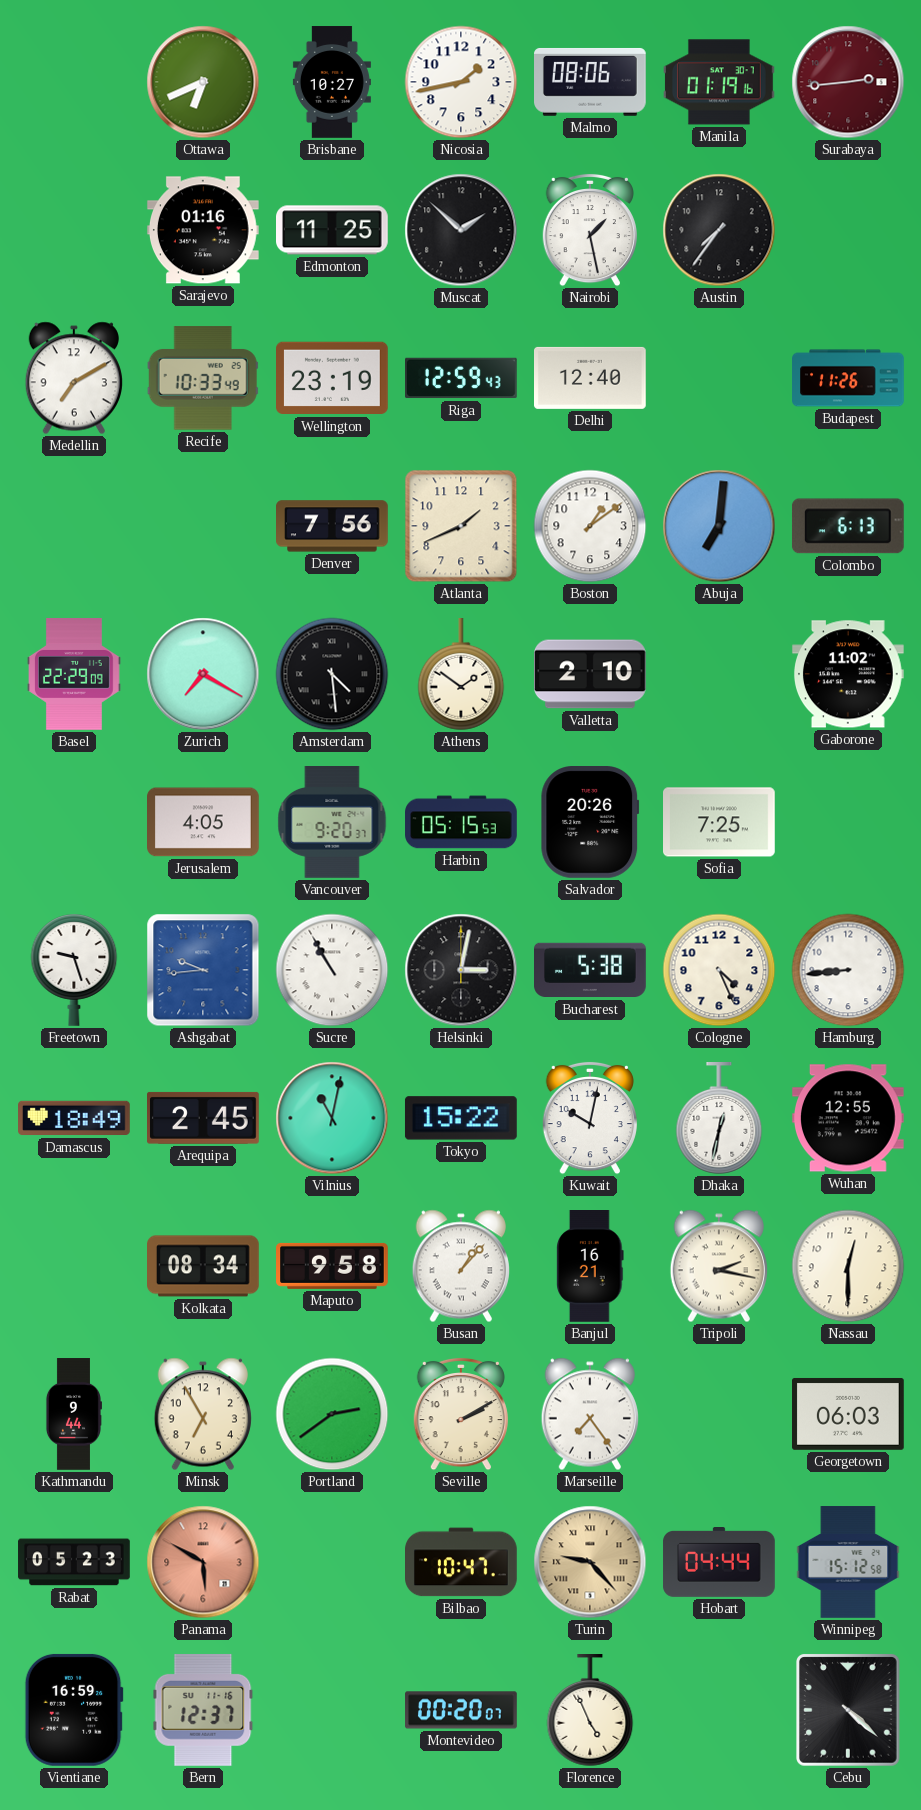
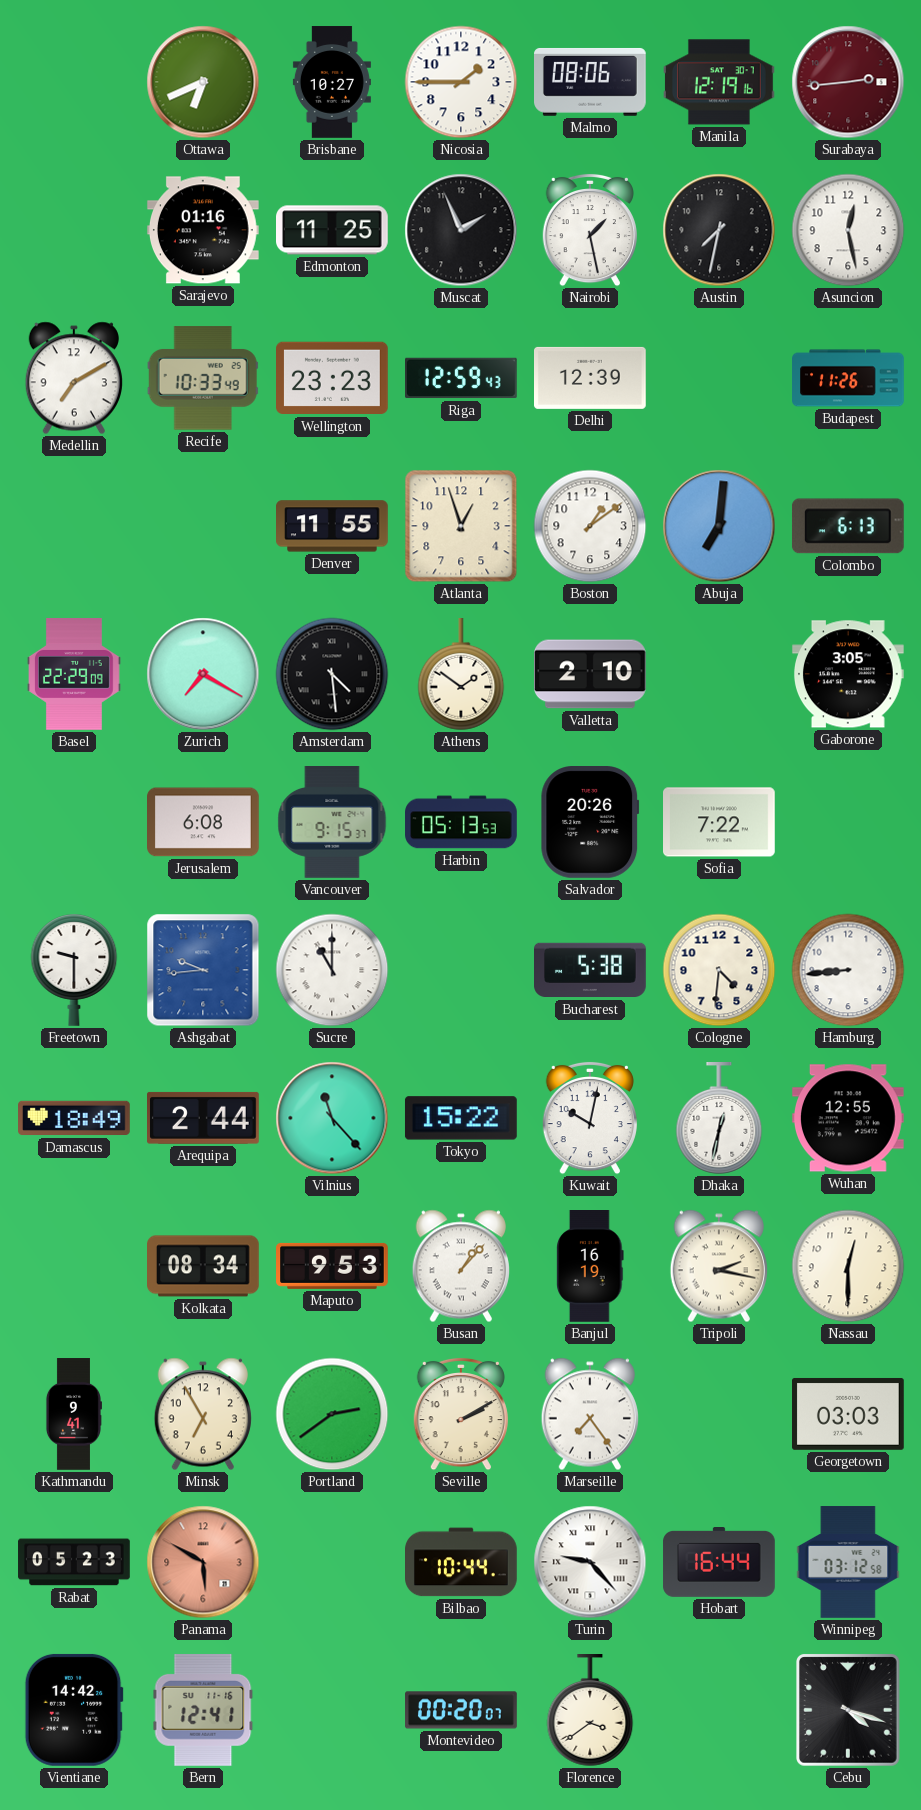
Nicosia: 1:43 -> 1:45 (461, 82)
Manila: 01:19 -> 12:19 (720, 82)
Muscat: 1:52 -> 1:56 (461, 230)
Austin: 7:36 -> 7:32 (719, 230)
Asuncion: none -> 12:28 (848, 230)
Wellington: 23:19 -> 23:23 (333, 378)
Delhi: 12:40 -> 12:39 (591, 378)
Denver: 7:56 -> 11:55 (333, 526)
Atlanta: 1:41 -> 12:57 (461, 526)
Gaborone: 11:02 -> 3:05 (848, 674)
Jerusalem: 4:05 -> 6:08 (204, 822)
Vancouver: 9:20 -> 9:15 (332, 823)
Harbin: 05:15 -> 05:13 (461, 822)
Sofia: 7:25 -> 7:22 (720, 822)
Freetown: 9:27 -> 9:30 (74, 970)
Sucre: 10:55 -> 11:00 (332, 970)
Helsinki: 3:02 -> none (461, 970)
Cologne: 4:26 -> 4:31 (719, 970)
Arequipa: 2:45 -> 2:44 (204, 1118)
Vilnius: 11:02 -> 11:23 (332, 1118)
Maputo: 9:58 -> 9:53 (332, 1266)
Banjul: 16:21 -> 16:19 (590, 1267)
Kathmandu: 9:44 -> 9:41 (73, 1414)
Georgetown: 06:03 -> 03:03 (849, 1414)
Bilbao: 10:47 -> 10:44 (462, 1562)
Turin dial: champagne -> white (590, 1562)
Hobart: 04:44 -> 16:44 (719, 1563)
Winnipeg: 15:12 -> 03:12 (848, 1562)
Vientiane: 16:59 -> 14:42 (74, 1710)
Bern: 12:37 -> 12:41 (203, 1710)
Florence: 4:56 -> 3:39 (590, 1711)
Cebu: 4:22 -> 4:18 (849, 1711)
